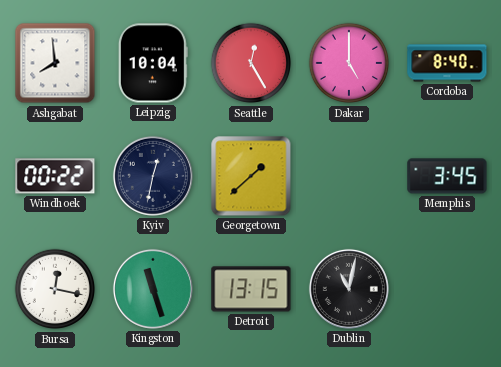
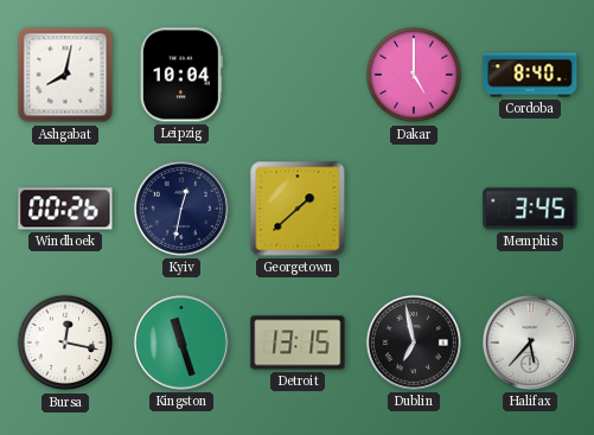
Ashgabat: 7:59 -> 8:02 (65, 75)
Seattle: 12:25 -> none (251, 63)
Windhoek: 00:22 -> 00:26 (65, 209)
Dublin: 11:02 -> 6:58 (414, 343)
Halifax: none -> 5:37 (530, 343)
